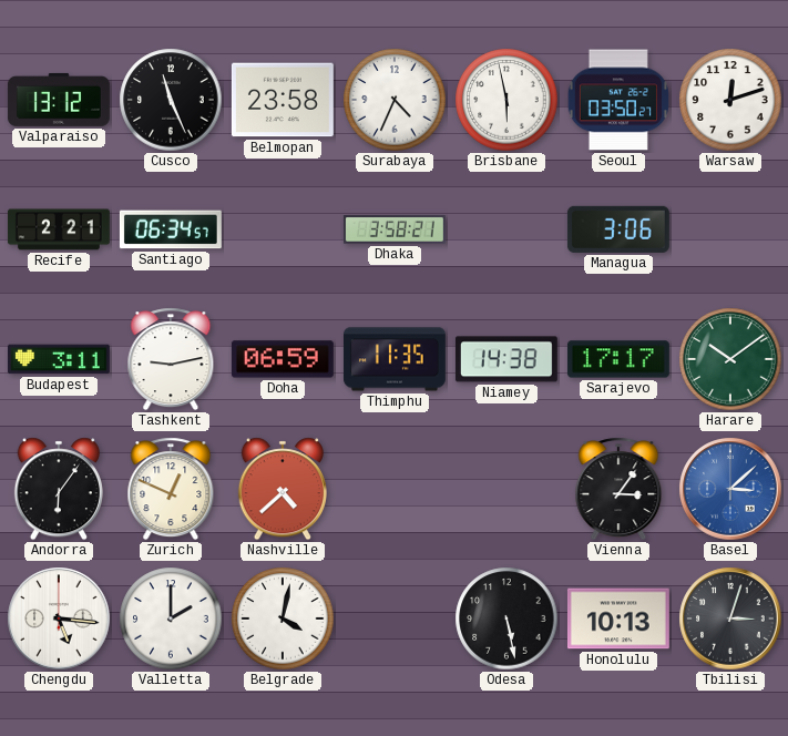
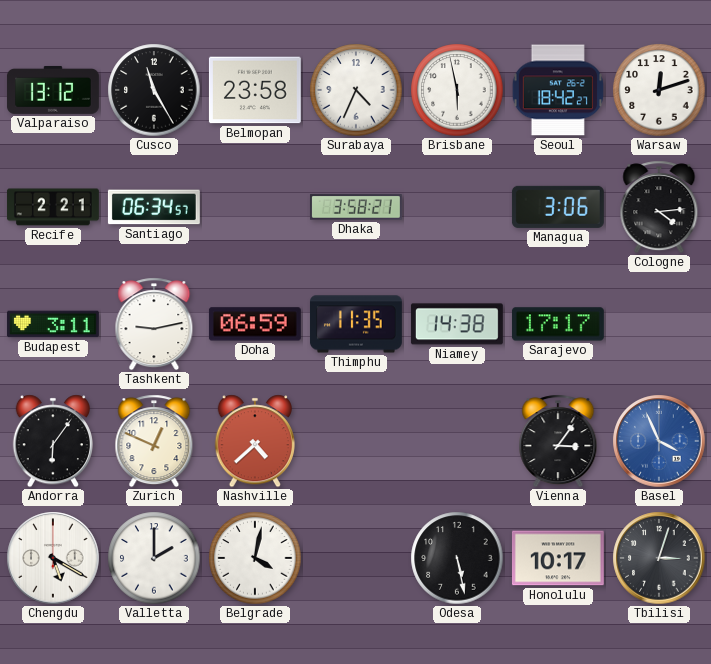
Cusco: 11:26 -> 11:25 (154, 90)
Seoul: 03:50 -> 18:42 (558, 90)
Cologne: none -> 4:14 (659, 207)
Harare: 10:09 -> none (730, 359)
Basel: 3:08 -> 3:56 (659, 441)
Chengdu: 5:16 -> 5:20 (53, 558)
Honolulu: 10:13 -> 10:17 (558, 558)
